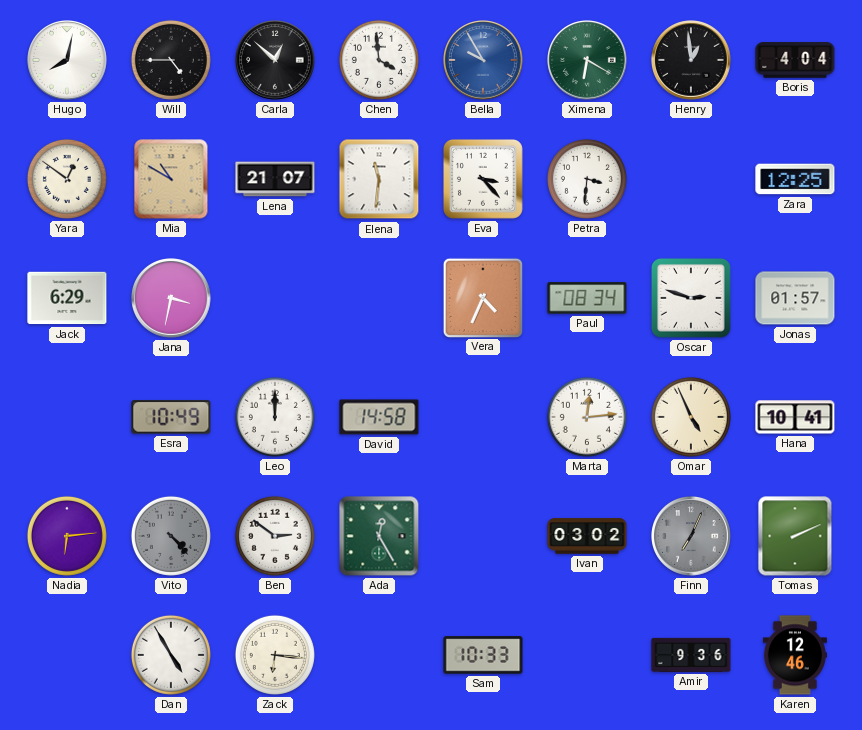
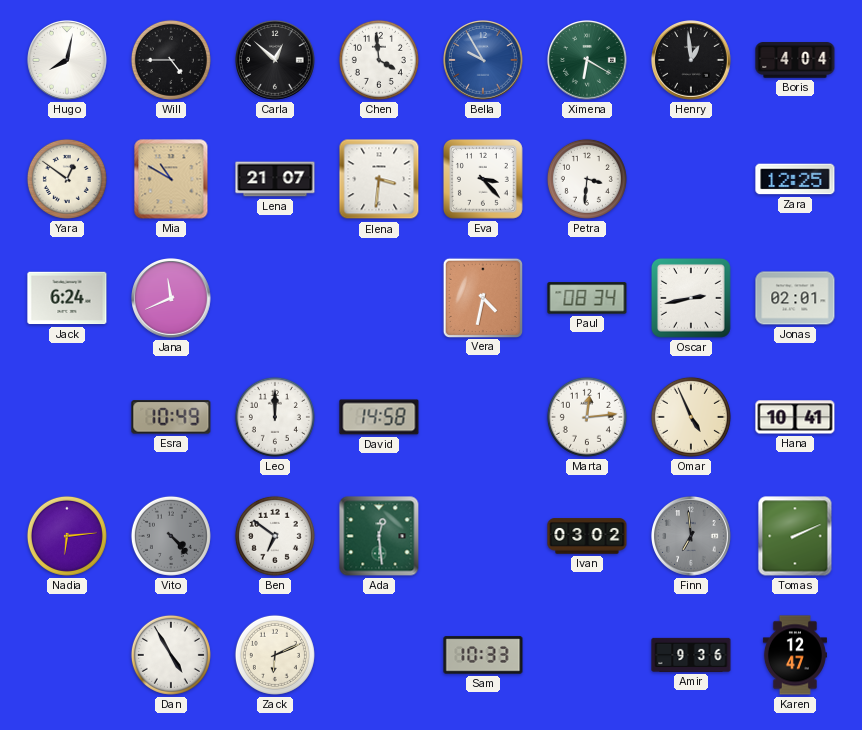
Elena: 11:31 -> 3:31 (379, 179)
Jack: 6:29 -> 6:24 (67, 298)
Jana: 3:32 -> 11:41 (171, 298)
Vera: 4:34 -> 4:32 (482, 297)
Oscar: 2:48 -> 2:43 (691, 298)
Jonas: 01:57 -> 02:01 (795, 298)
Ben: 2:51 -> 6:51 (275, 536)
Ada: 12:25 -> 12:29 (379, 536)
Finn: 7:04 -> 6:59 (691, 536)
Zack: 6:16 -> 6:11 (275, 655)
Karen: 12:46 -> 12:47 (795, 655)
